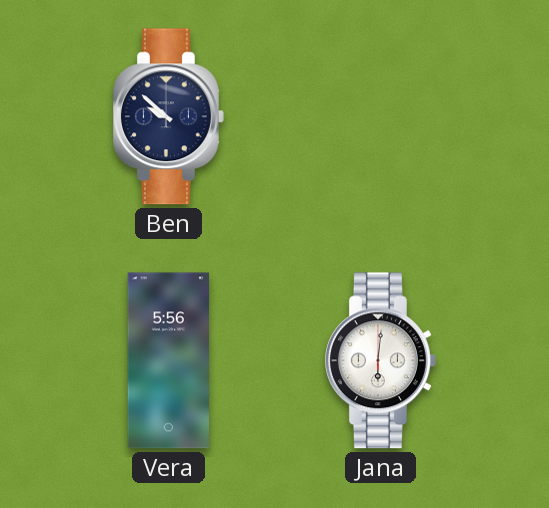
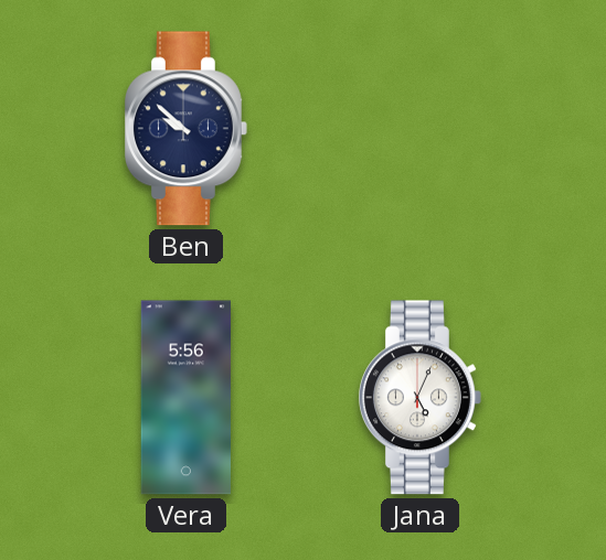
Jana: 6:01 -> 5:04 (421, 398)
